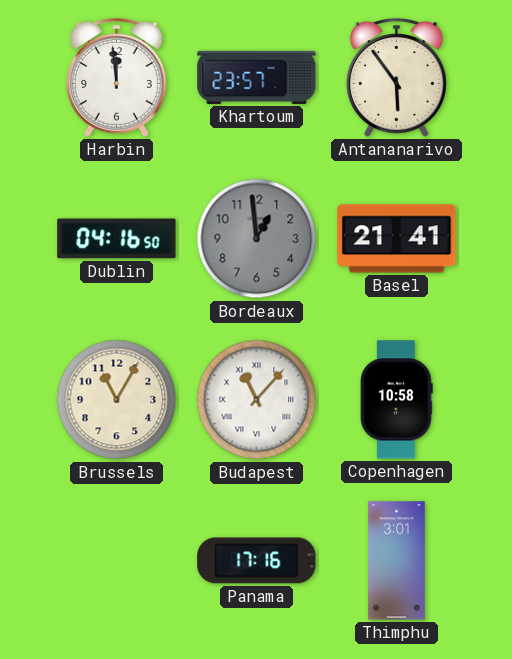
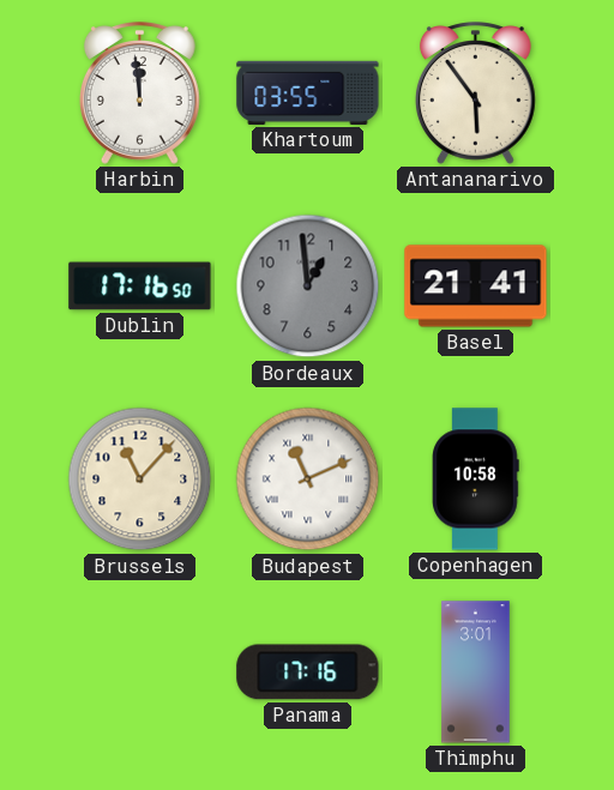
Khartoum: 23:57 -> 03:55 (308, 92)
Dublin: 04:16 -> 17:16 (140, 287)
Brussels: 11:05 -> 11:07 (140, 480)
Budapest: 11:07 -> 11:11 (308, 480)
